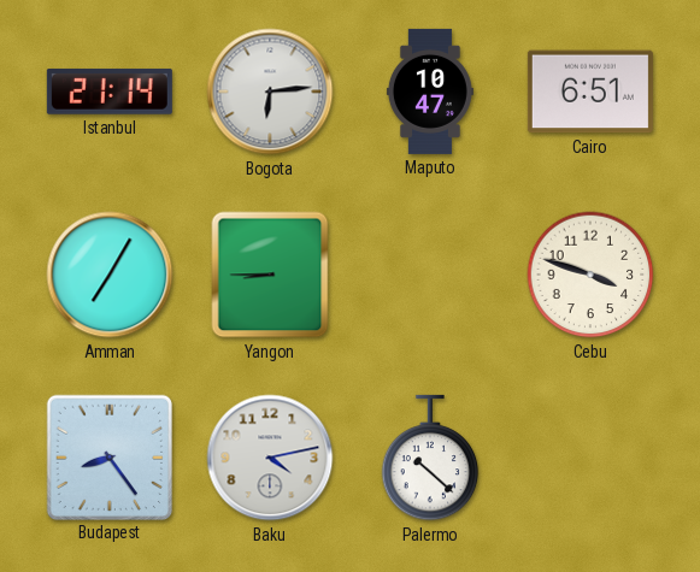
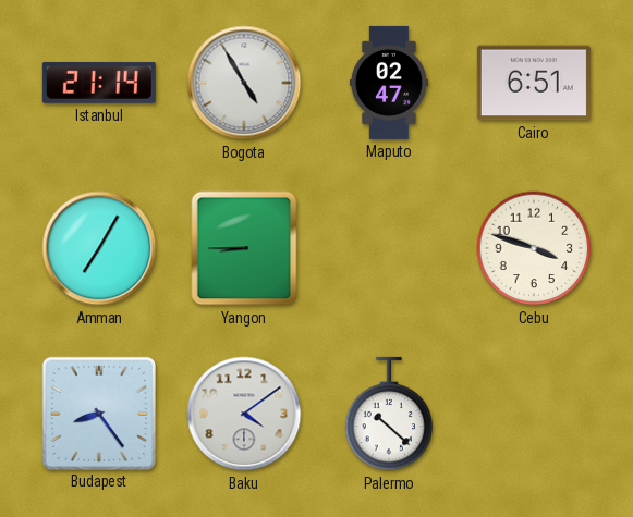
Bogota: 6:14 -> 4:55 (244, 83)
Maputo: 10:47 -> 02:47 (389, 83)
Baku: 4:13 -> 4:09 (244, 414)
